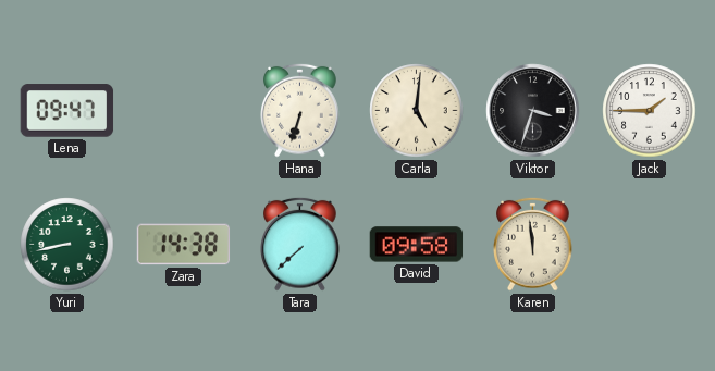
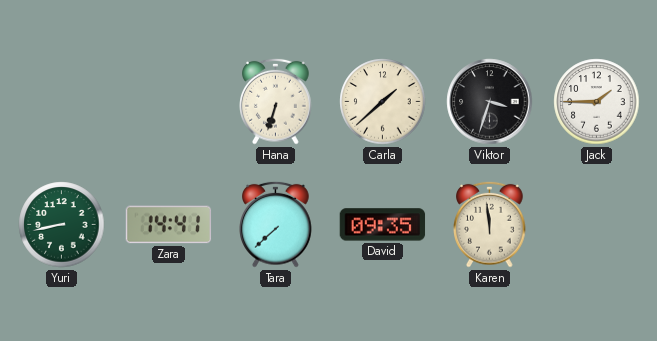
Lena: 09:47 -> none (67, 111)
Carla: 5:01 -> 1:38 (383, 102)
Zara: 14:38 -> 14:41 (169, 225)
David: 09:58 -> 09:35 (383, 225)
